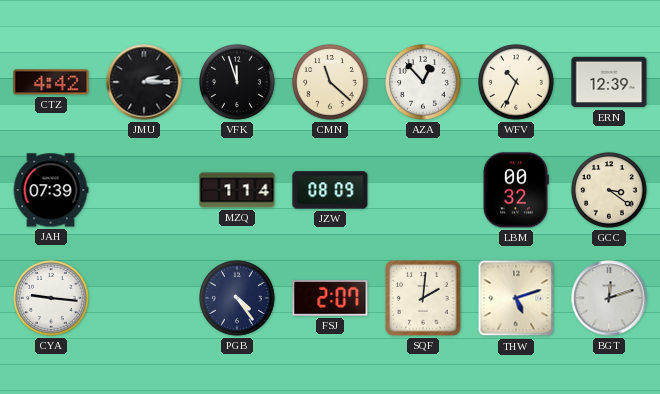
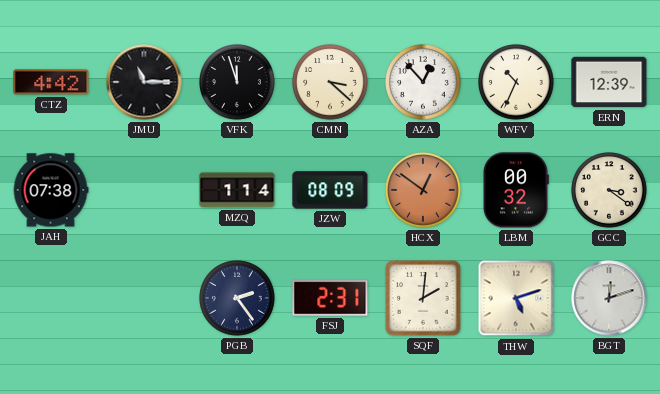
JMU: 2:15 -> 11:15 (144, 82)
CMN: 11:22 -> 3:22 (330, 82)
JAH: 07:39 -> 07:38 (51, 190)
HCX: none -> 12:51 (423, 190)
CYA: 9:16 -> none (51, 298)
PGB: 4:24 -> 2:24 (237, 298)
FSJ: 2:07 -> 2:31 (330, 298)
